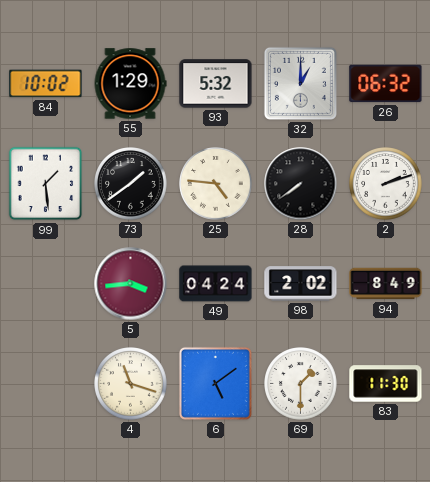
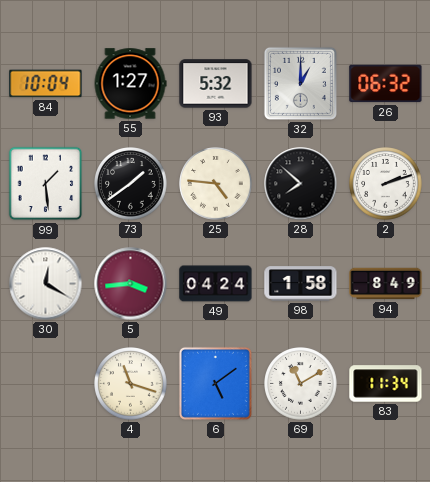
84: 10:02 -> 10:04 (46, 84)
55: 1:29 -> 1:27 (130, 84)
28: 7:39 -> 7:52 (301, 184)
30: none -> 12:20 (46, 284)
98: 2:02 -> 1:58 (301, 284)
69: 1:30 -> 11:10 (301, 384)
83: 11:30 -> 11:34 (386, 384)
